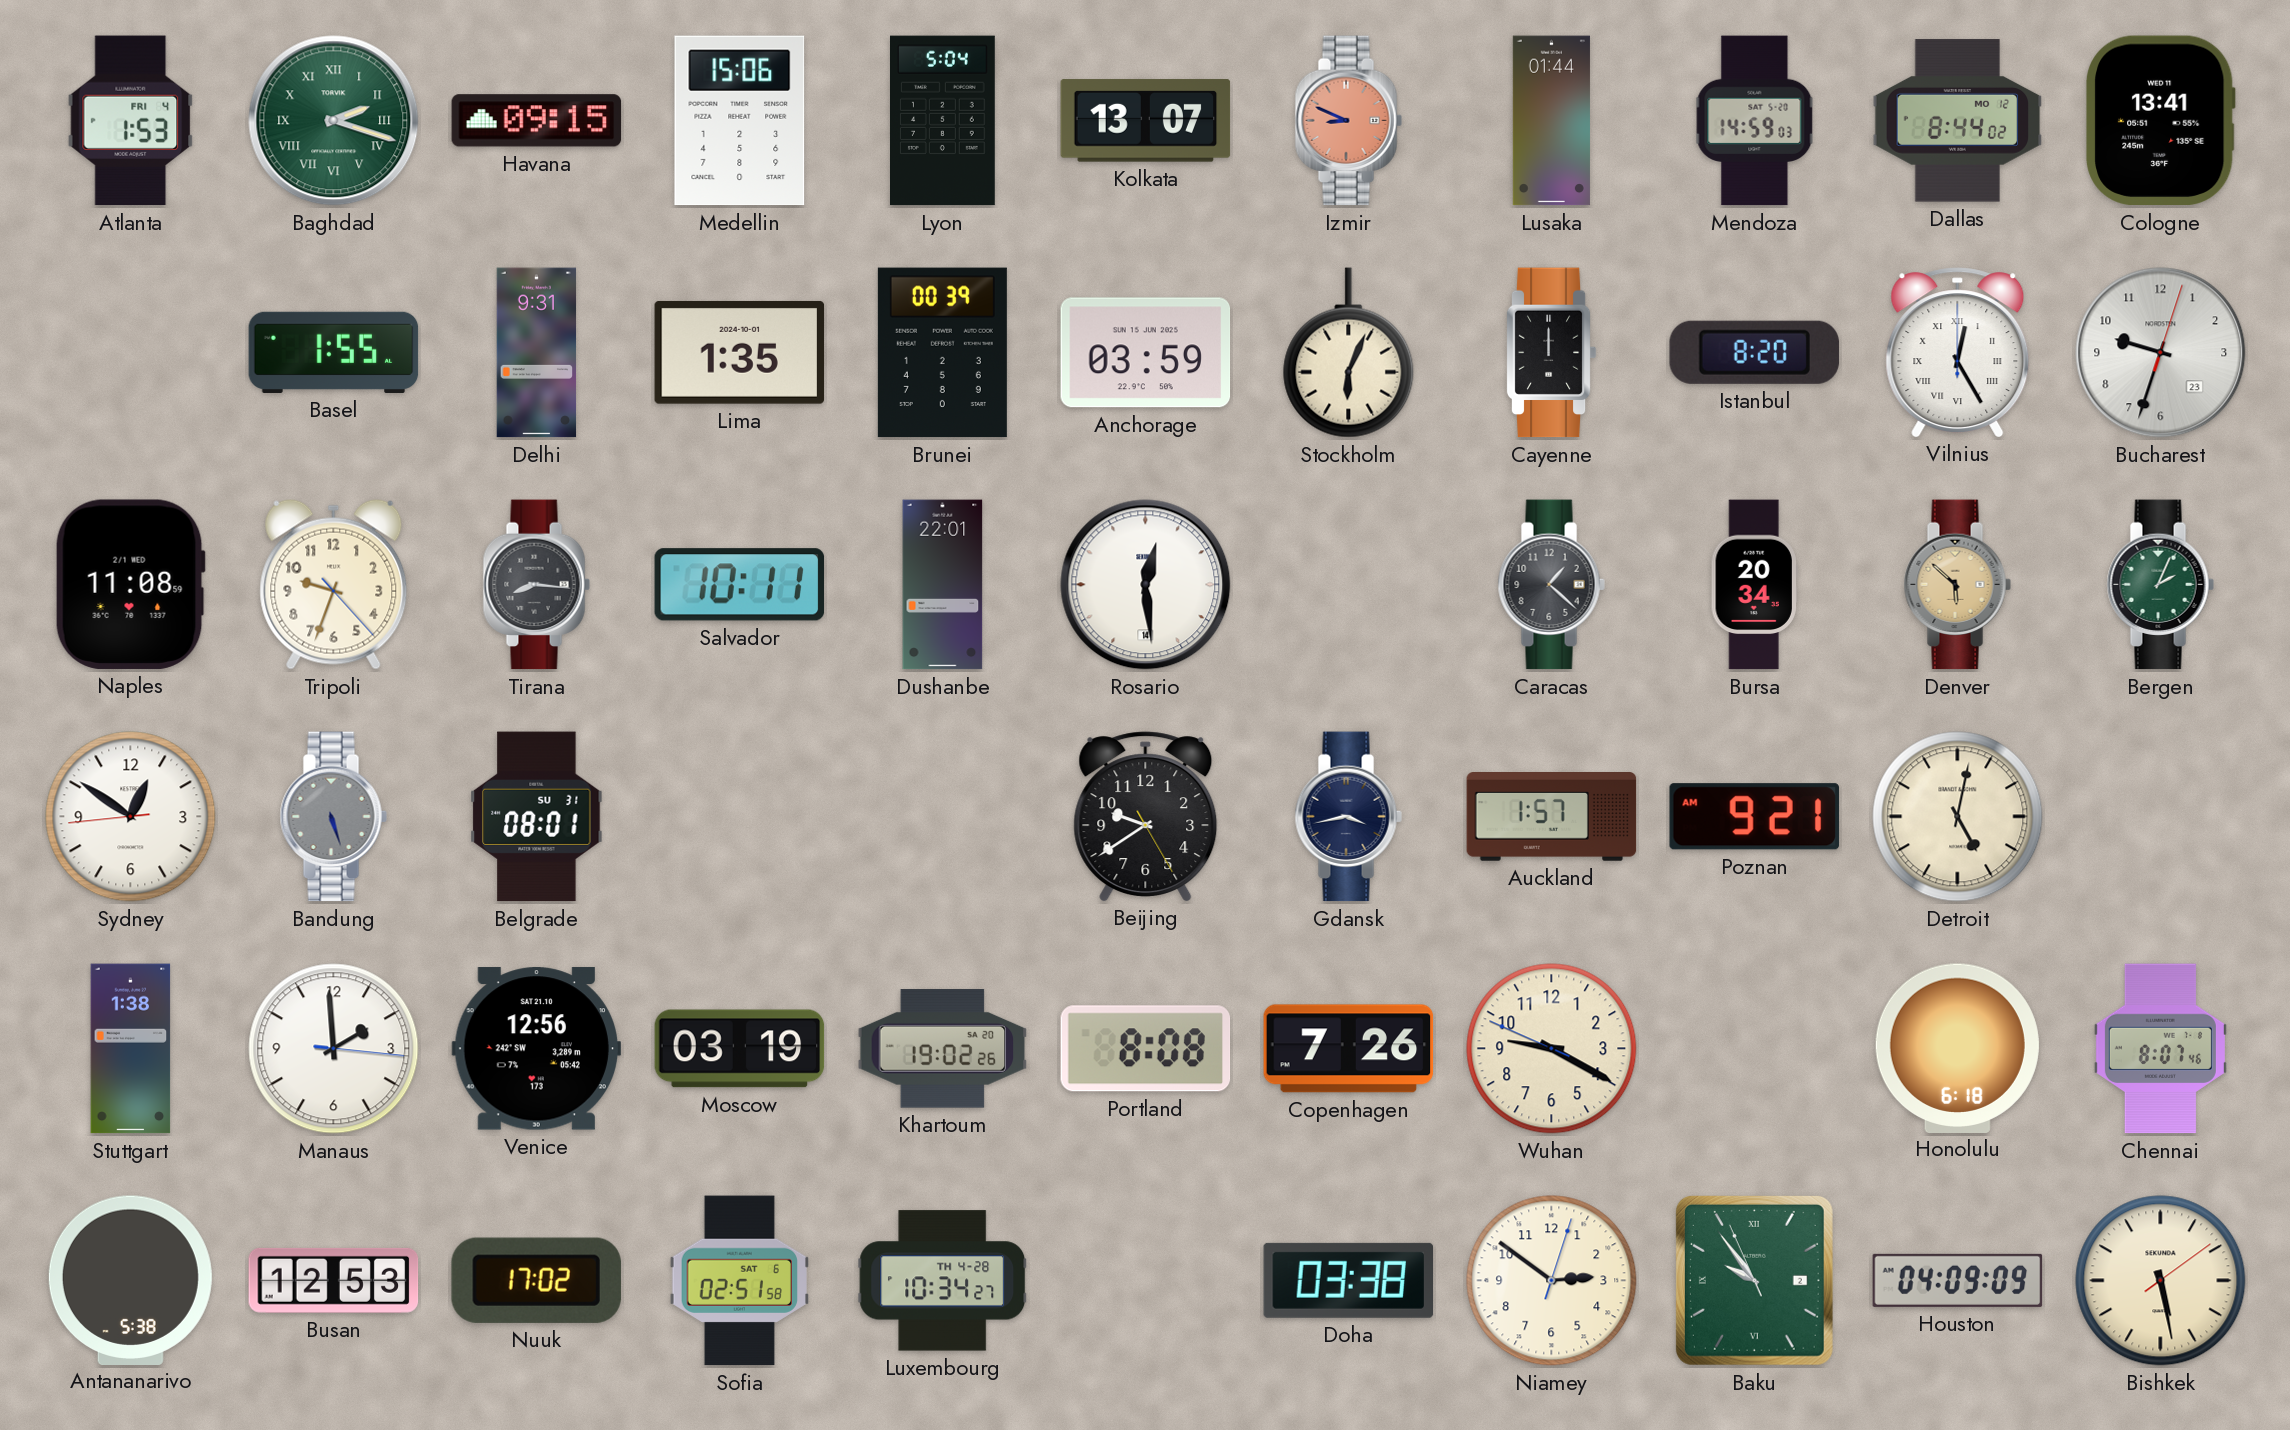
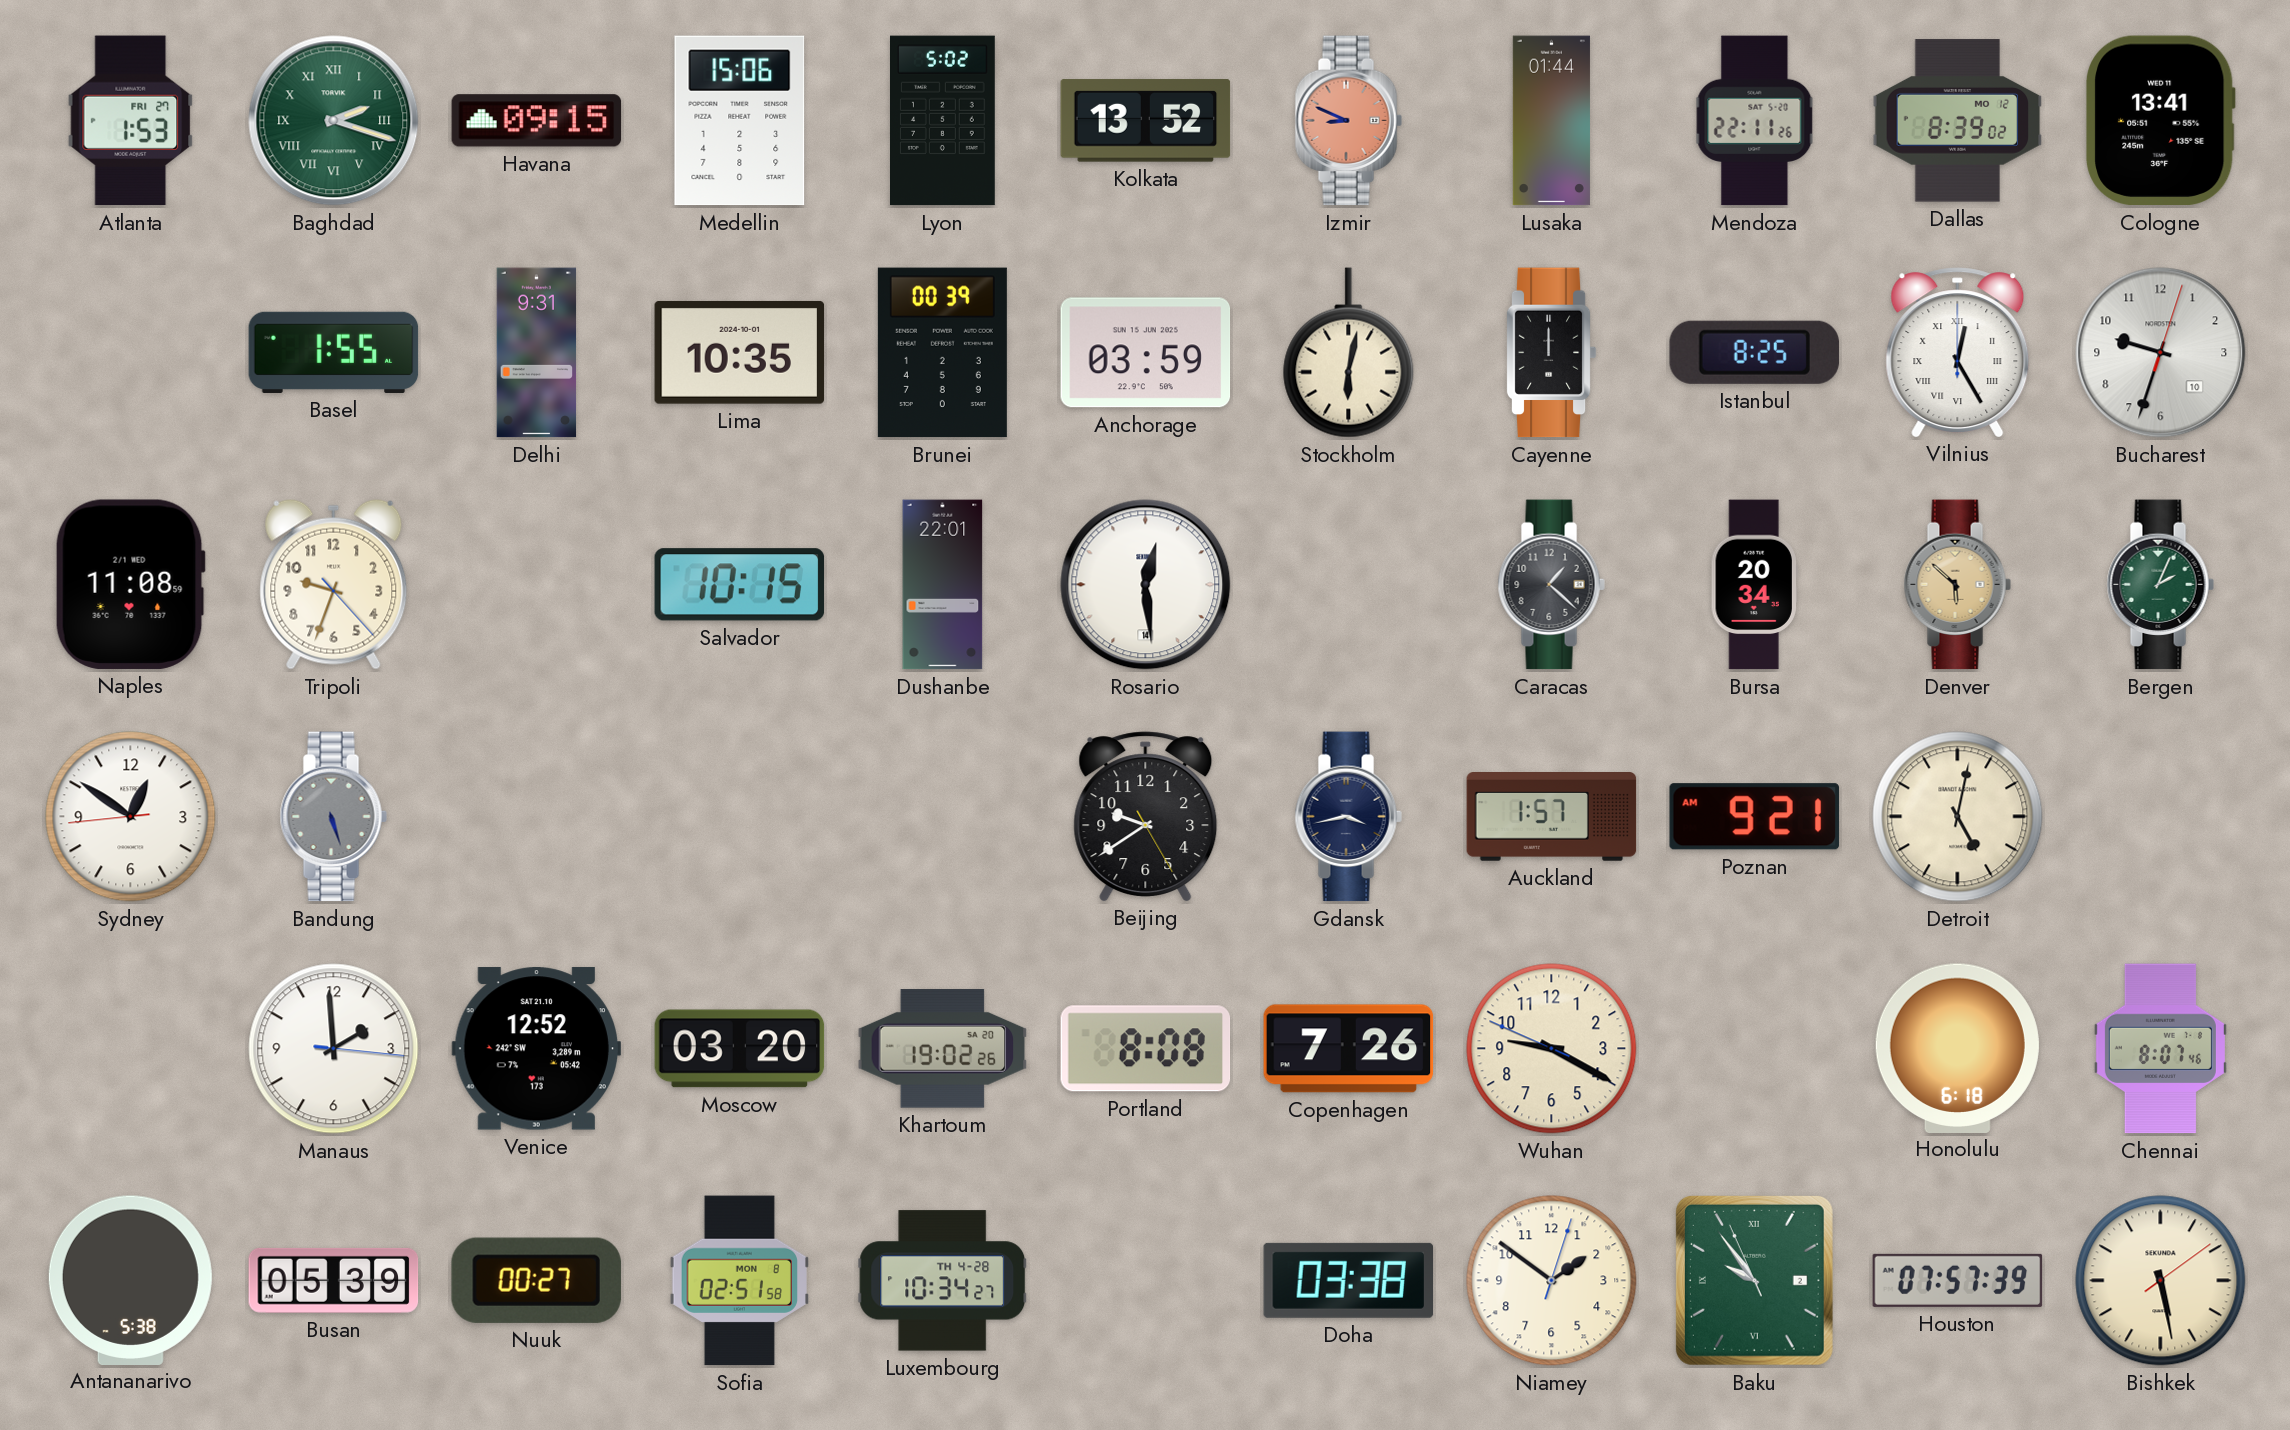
Atlanta date: FRI 4 -> FRI 27 (131, 121)
Lyon: 5:04 -> 5:02 (943, 121)
Kolkata: 13:07 -> 13:52 (1146, 121)
Mendoza: 14:59 -> 22:11 (1755, 121)
Dallas: 8:44 -> 8:39 (1958, 121)
Lima: 1:35 -> 10:35 (740, 352)
Stockholm: 6:04 -> 6:02 (1349, 353)
Istanbul: 8:20 -> 8:25 (1754, 352)
Bucharest date: 23 -> 10 (2161, 353)
Tirana: 8:16 -> none (536, 585)
Salvador: 10:11 -> 10:15 (740, 585)
Belgrade: 08:01 -> none (537, 817)
Stuttgart: 1:38 -> none (131, 1049)
Venice: 12:56 -> 12:52 (537, 1049)
Moscow: 03:19 -> 03:20 (740, 1049)
Busan: 12:53 -> 05:39 (334, 1280)
Nuuk: 17:02 -> 00:27 (536, 1280)
Sofia date: SAT 6 -> MON 8 (740, 1281)
Niamey: 2:51 -> 1:51 (1552, 1281)
Houston: 04:09 -> 07:57 (1958, 1280)
